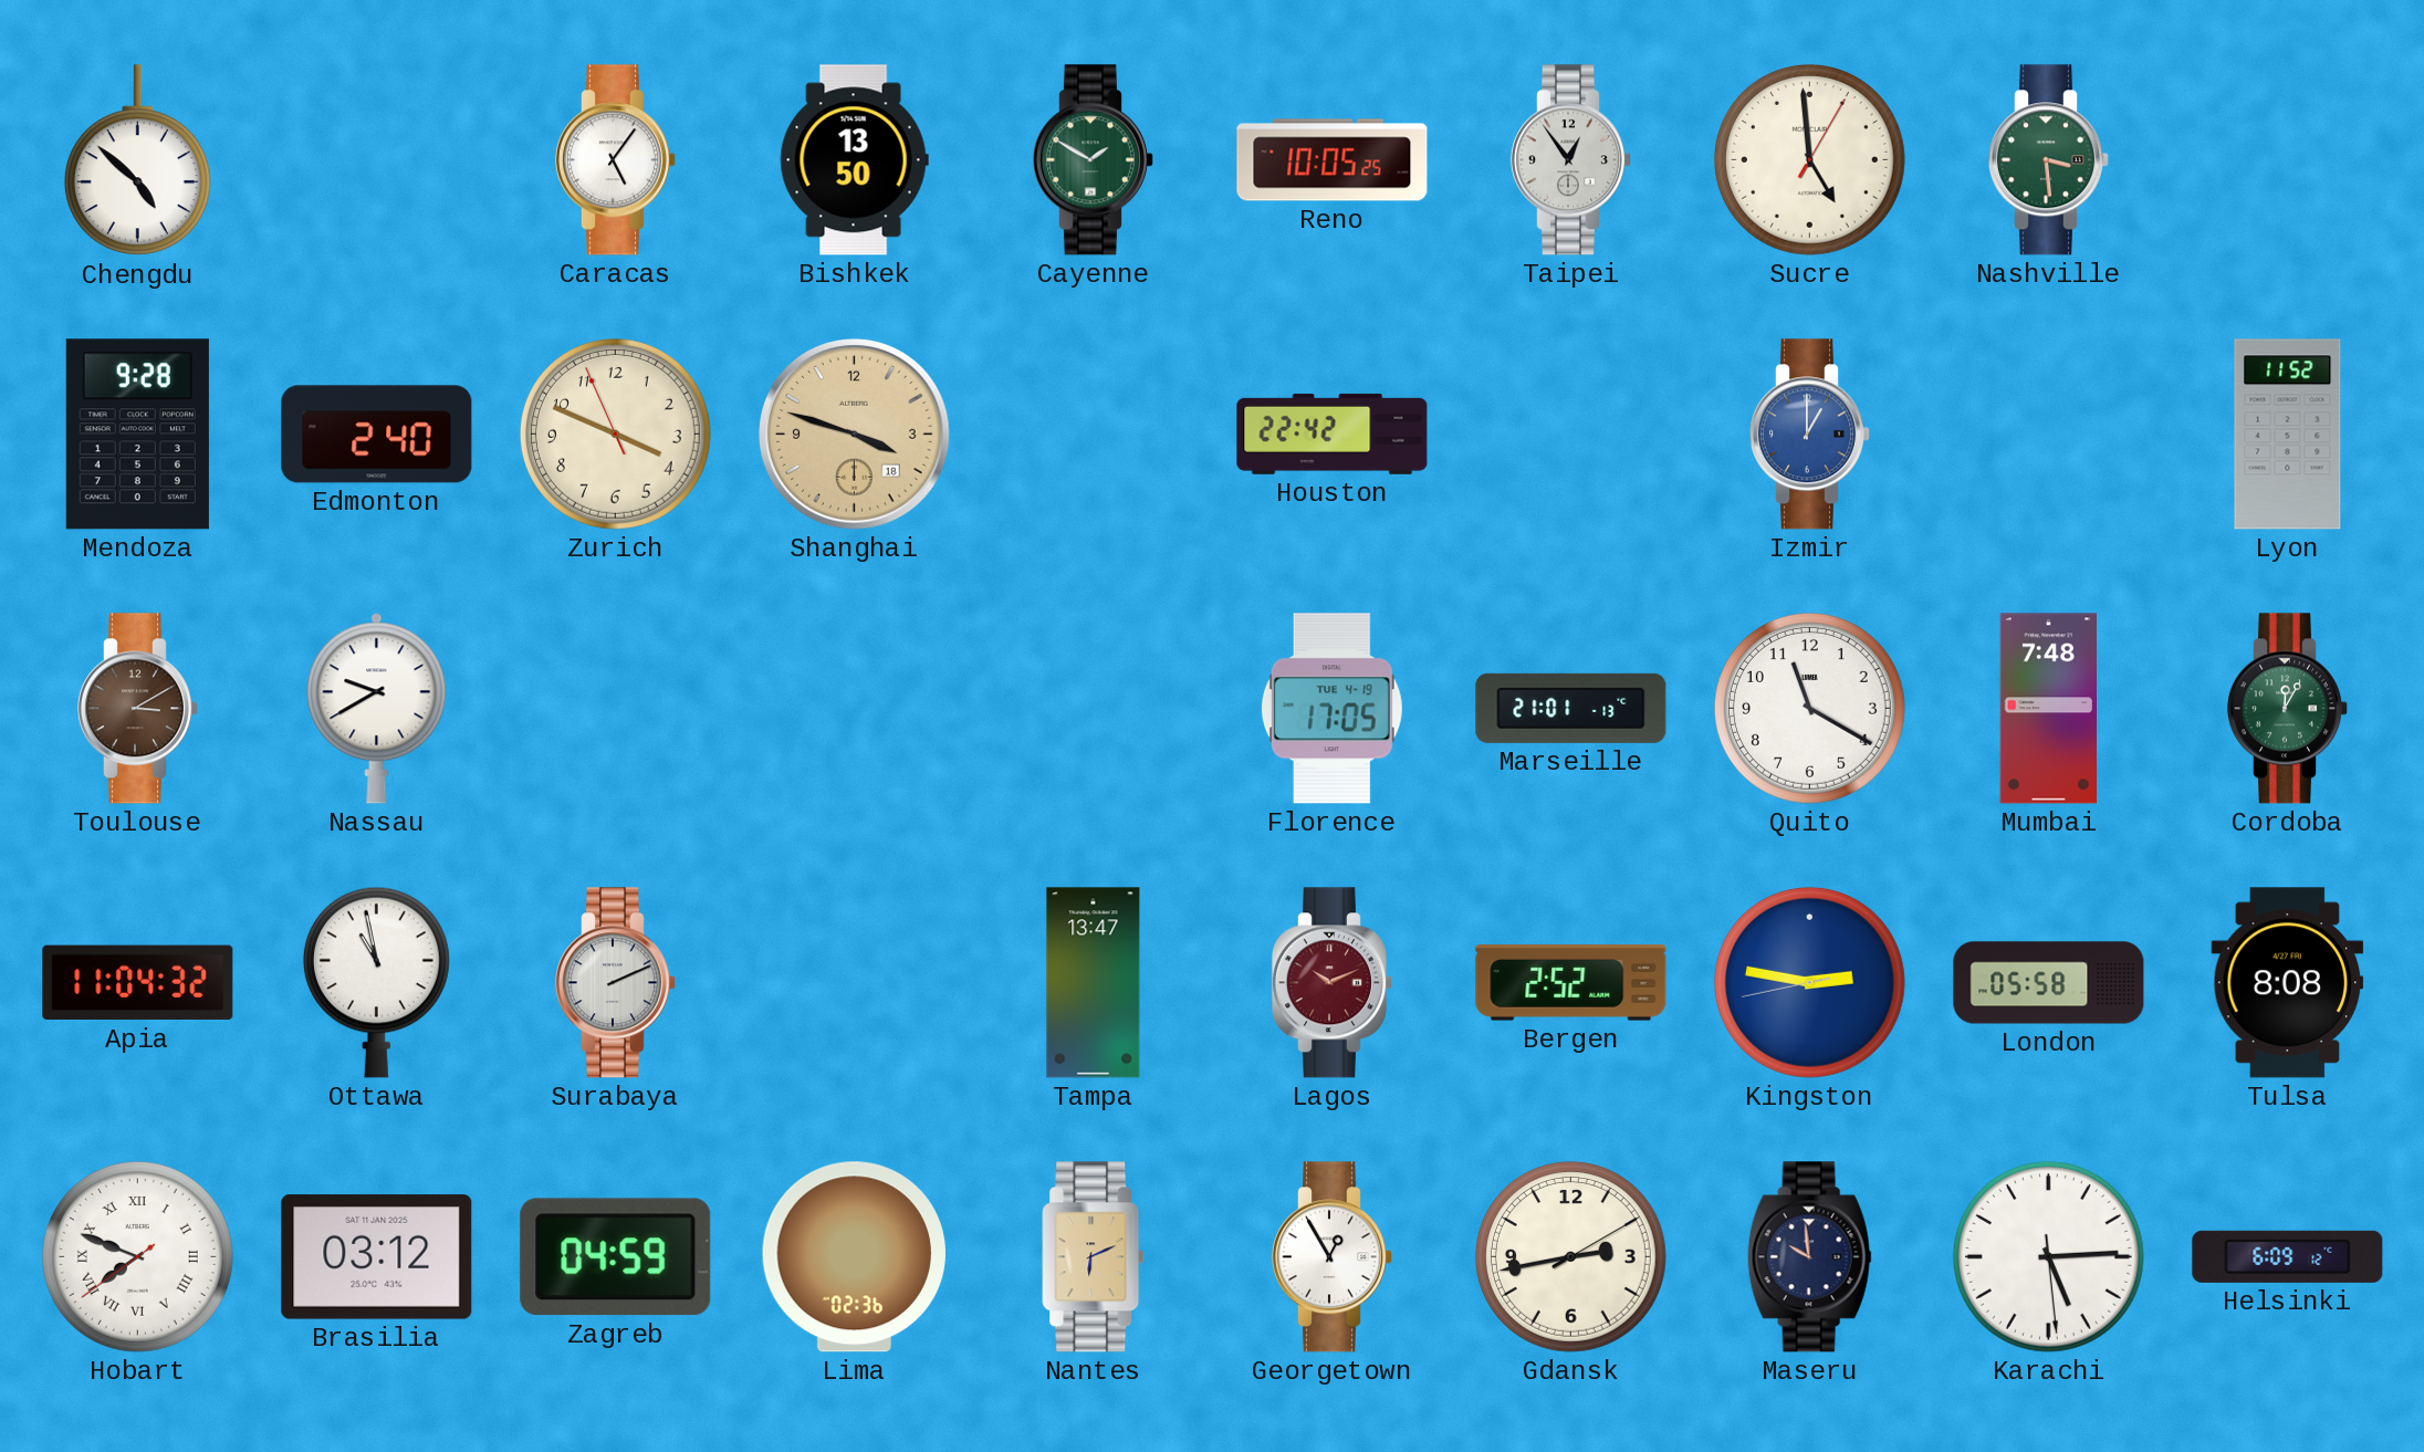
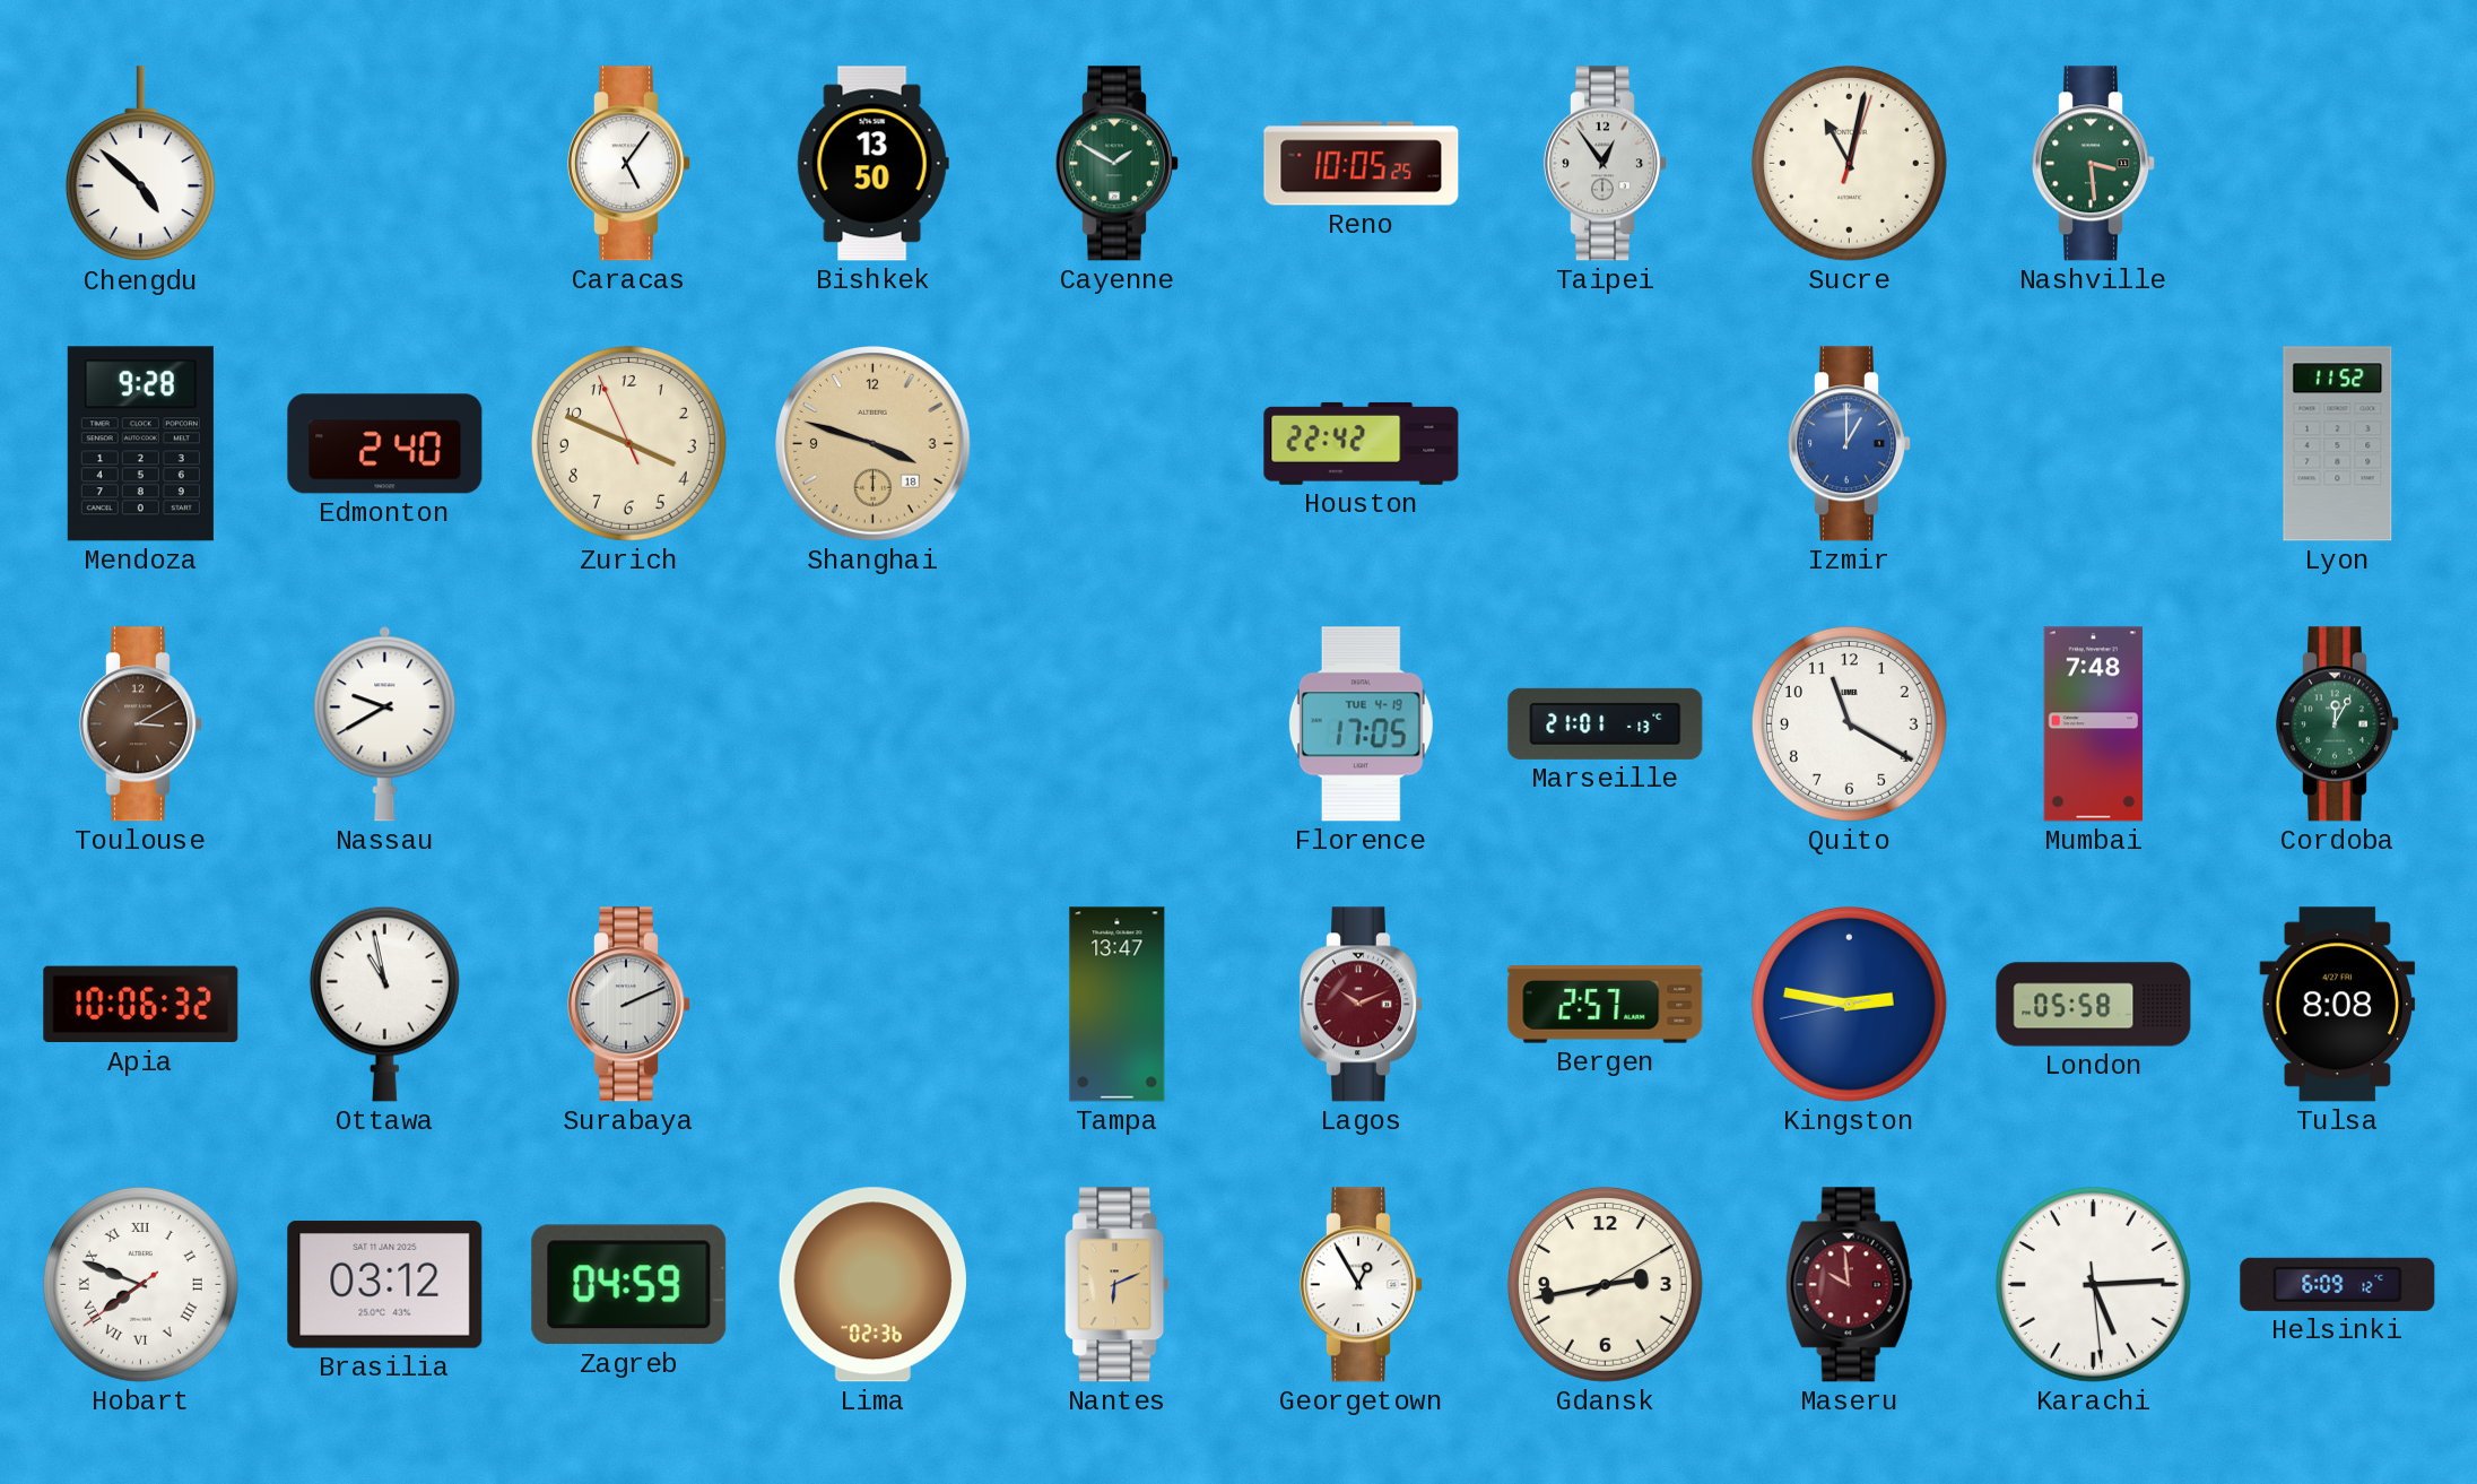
Sucre: 4:59 -> 11:02 (1849, 163)
Apia: 11:04 -> 10:06 (141, 1005)
Bergen: 2:52 -> 2:57 (1606, 1005)
Maseru dial: navy -> burgundy (1849, 1285)
